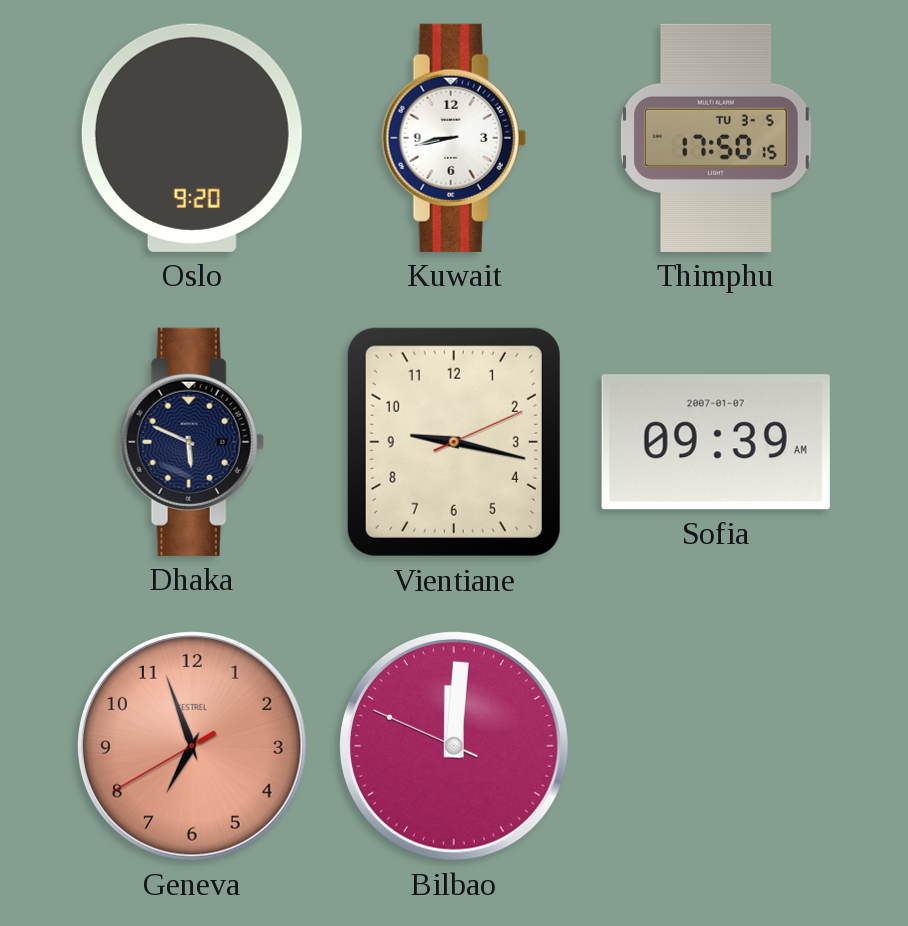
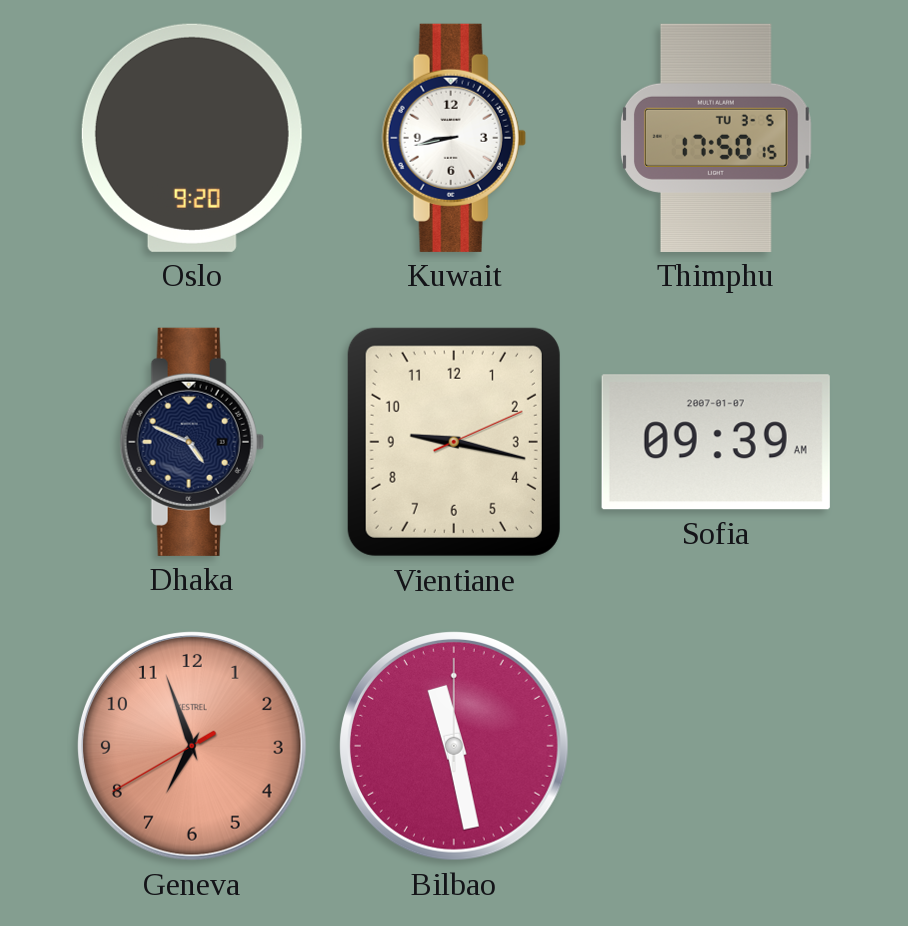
Dhaka: 5:49 -> 4:49 (192, 442)
Bilbao: 12:00 -> 11:28 (454, 746)
